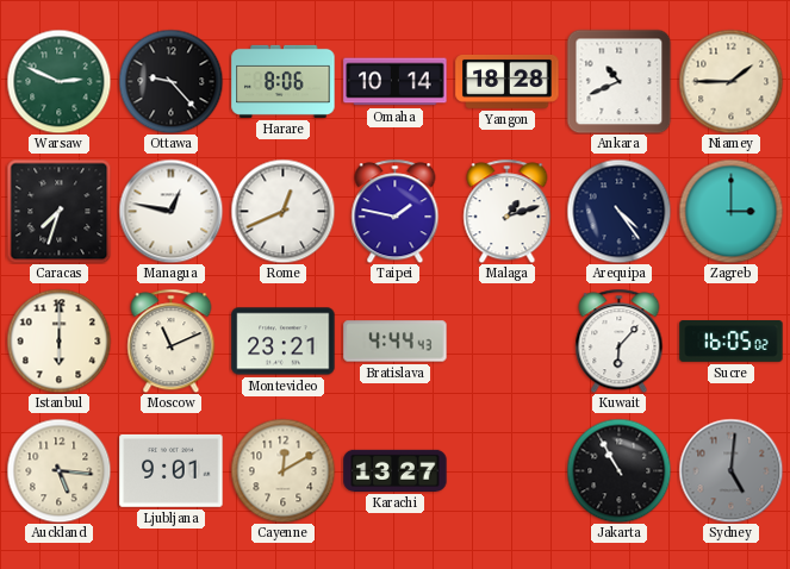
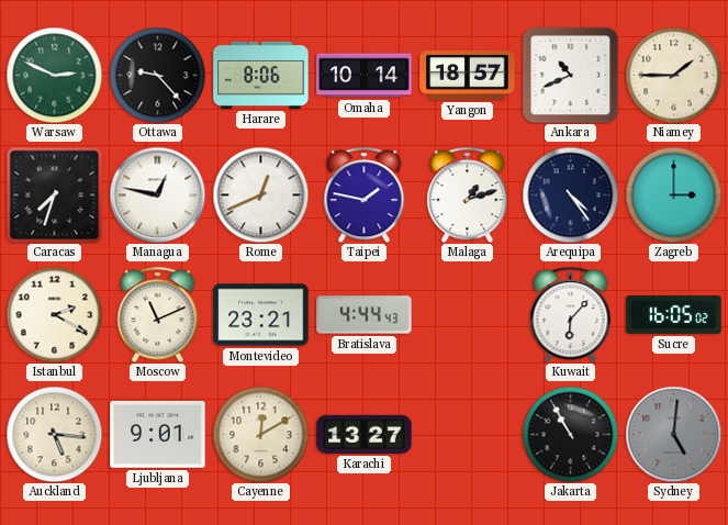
Yangon: 18:28 -> 18:57 (468, 75)
Istanbul: 6:00 -> 2:20 (54, 314)
